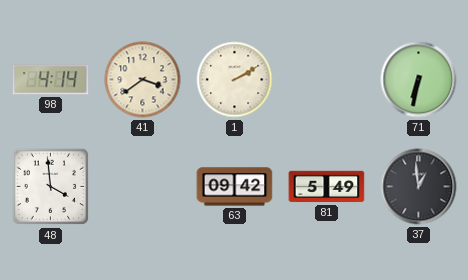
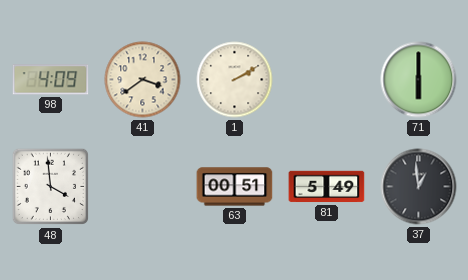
98: 4:14 -> 4:09 (51, 80)
71: 6:32 -> 6:00 (419, 80)
63: 09:42 -> 00:51 (235, 187)
